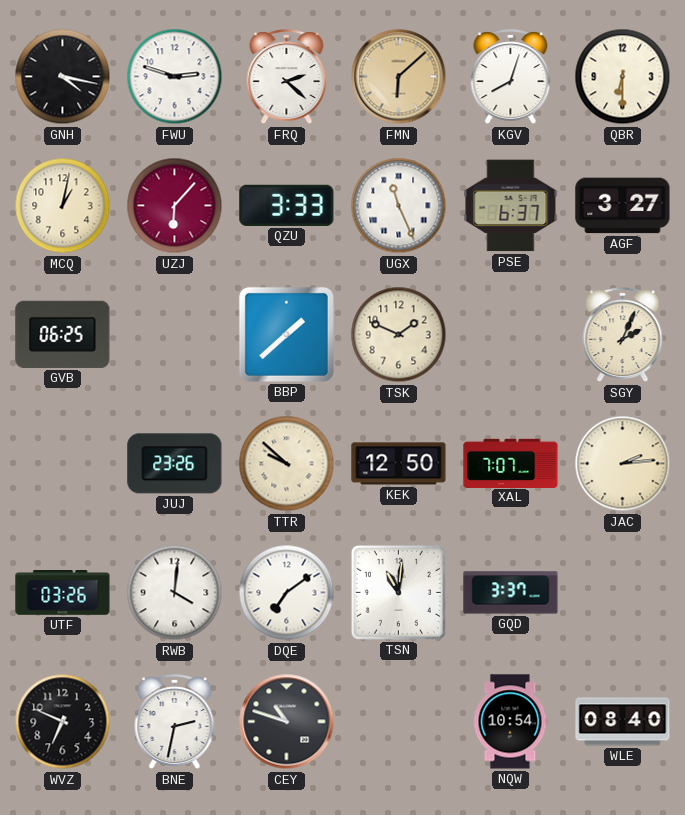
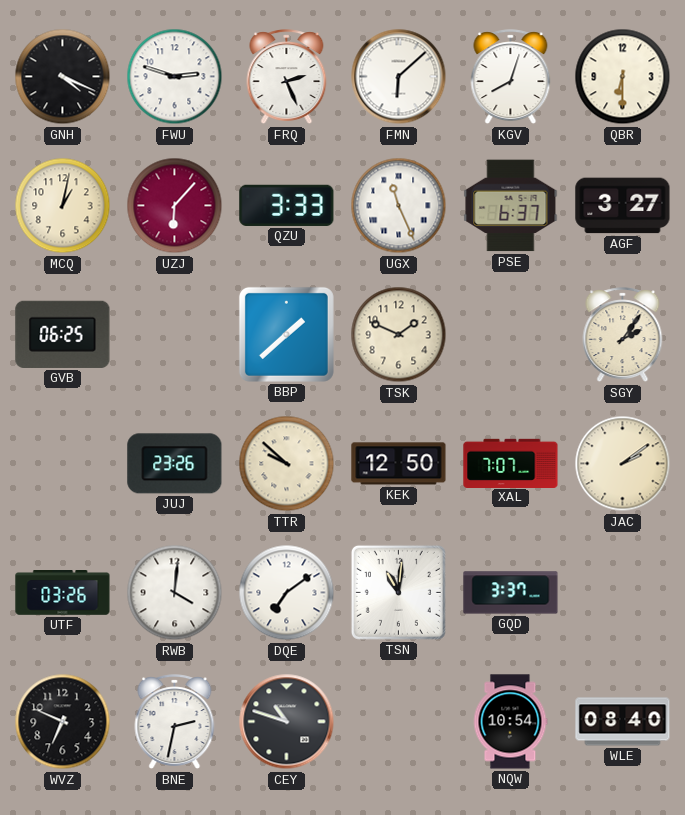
GNH: 4:17 -> 4:19 (63, 77)
FRQ: 2:22 -> 2:26 (287, 77)
FMN dial: champagne -> white (399, 77)
SGY: 2:04 -> 2:06 (623, 335)
JAC: 2:14 -> 2:09 (623, 464)
